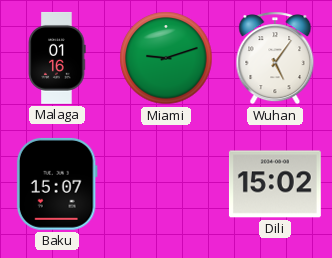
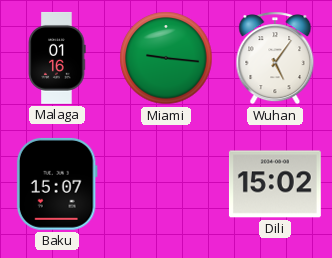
Miami: 9:12 -> 9:16 (166, 58)
